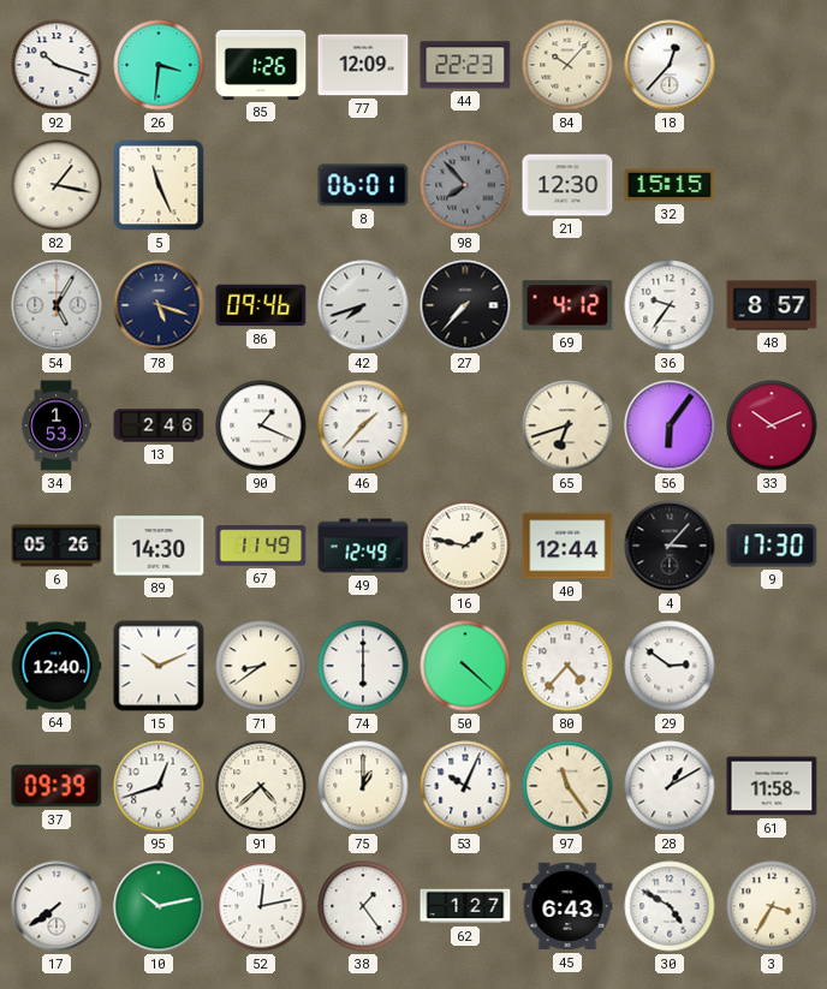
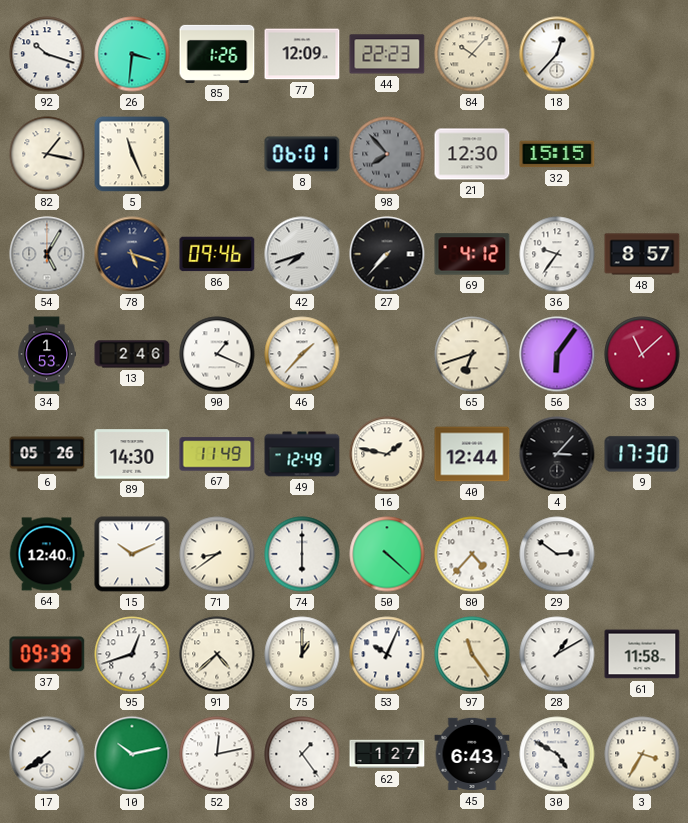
33: 10:11 -> 11:08 (642, 354)
